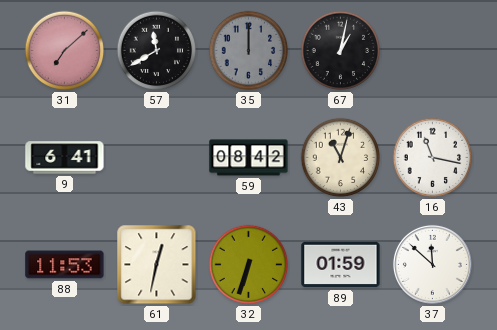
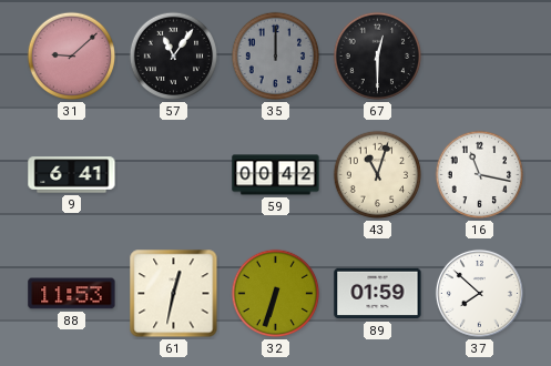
31: 7:08 -> 9:08 (72, 57)
57: 11:40 -> 11:06 (174, 57)
67: 1:02 -> 12:30 (378, 57)
59: 08:42 -> 00:42 (276, 175)
37: 11:52 -> 7:52 (479, 293)
